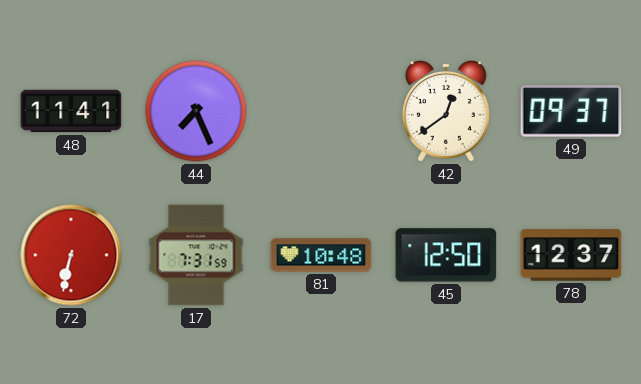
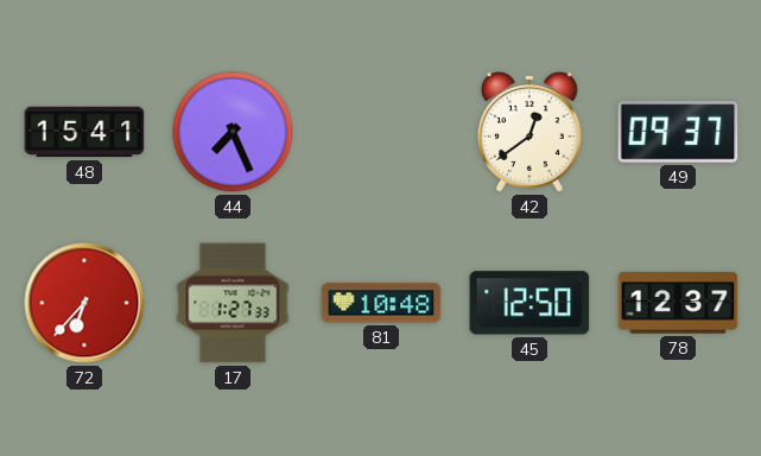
48: 11:41 -> 15:41 (84, 132)
72: 6:32 -> 6:37 (84, 303)
17: 7:31 -> 1:27 (233, 303)
